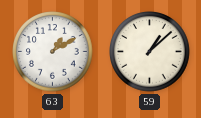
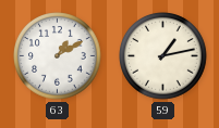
59: 1:08 -> 1:13 (163, 56)
